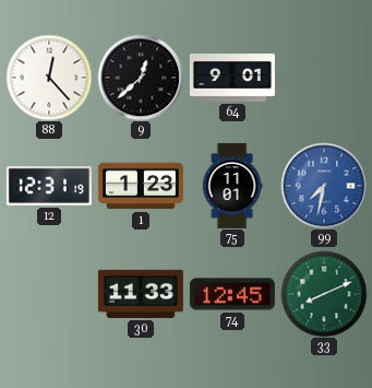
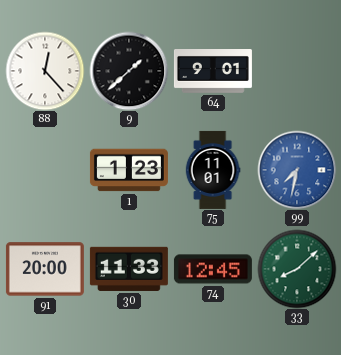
9: 12:38 -> 1:38 (129, 71)
12: 12:31 -> none (49, 187)
91: none -> 20:00 (45, 269)
33: 8:11 -> 8:08 (297, 269)
